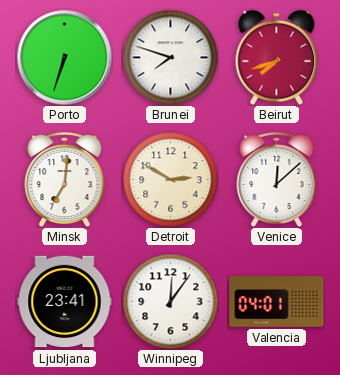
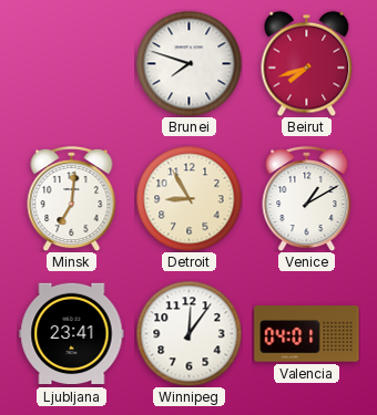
Porto: 6:33 -> none (64, 57)
Detroit: 2:50 -> 8:55 (188, 198)
Venice: 12:08 -> 1:10 (307, 198)
